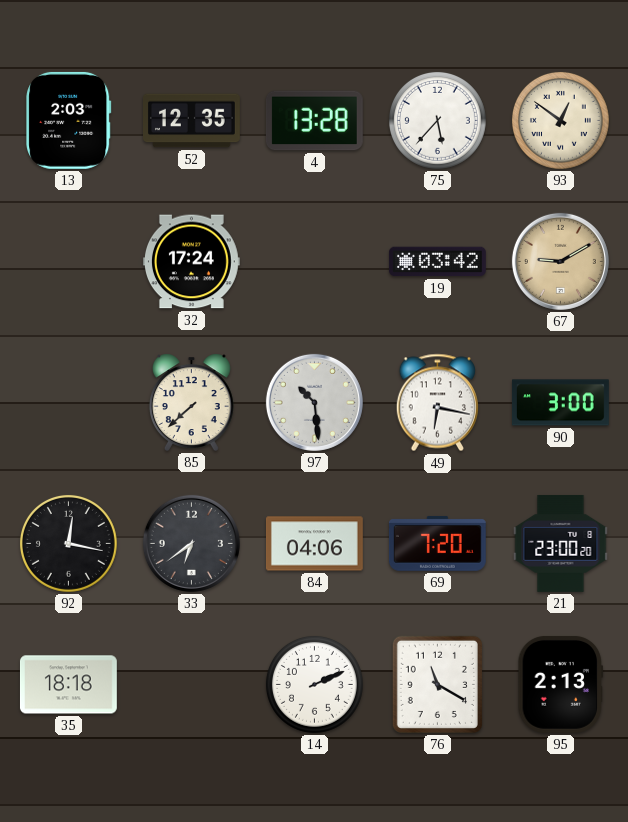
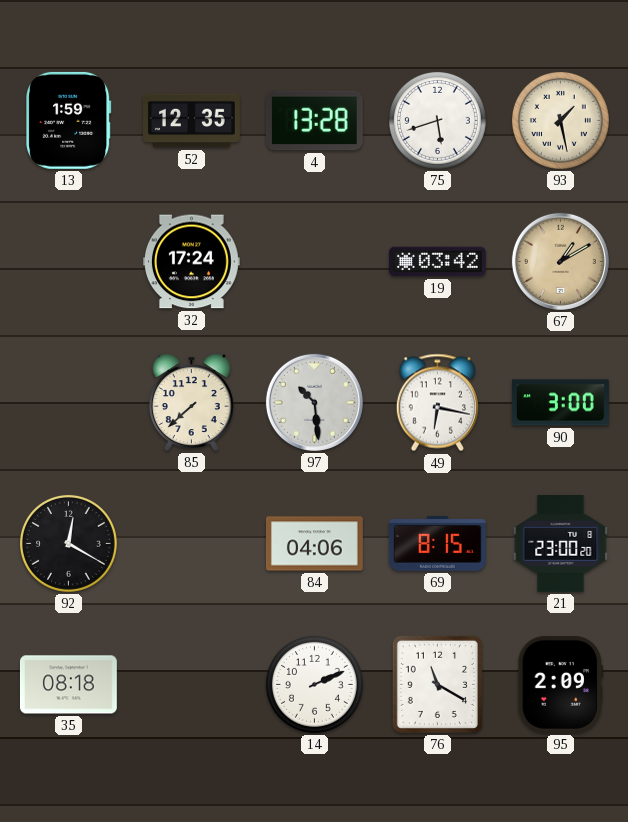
13: 2:03 -> 1:59 (69, 120)
75: 5:37 -> 5:42 (437, 120)
93: 12:51 -> 1:28 (560, 120)
67: 9:10 -> 1:10 (560, 261)
92: 12:17 -> 12:20 (68, 543)
33: 6:39 -> none (191, 543)
69: 7:20 -> 8:15 (437, 543)
35: 18:18 -> 08:18 (68, 685)
95: 2:13 -> 2:09 (561, 684)
